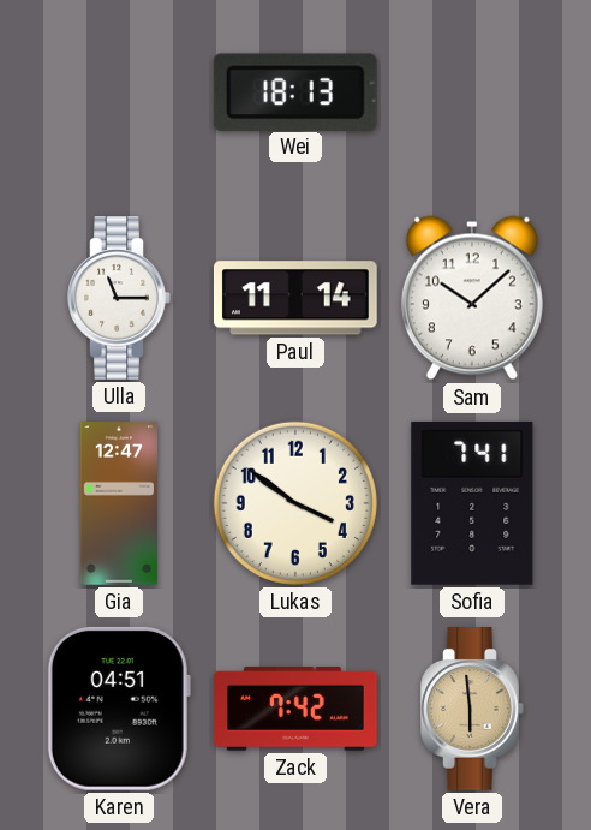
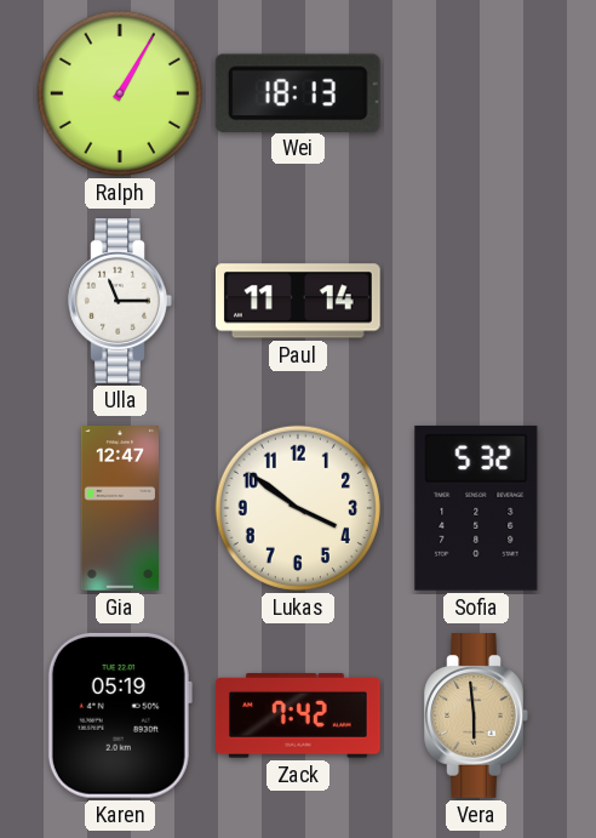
Ralph: none -> 1:05 (120, 93)
Sam: 10:08 -> none (472, 298)
Sofia: 7:41 -> 5:32 (476, 508)
Karen: 04:51 -> 05:19 (120, 716)
